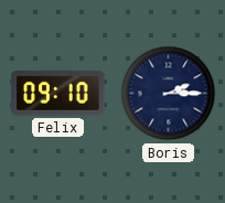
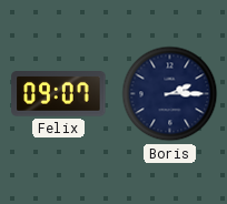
Felix: 09:10 -> 09:07 (59, 94)
